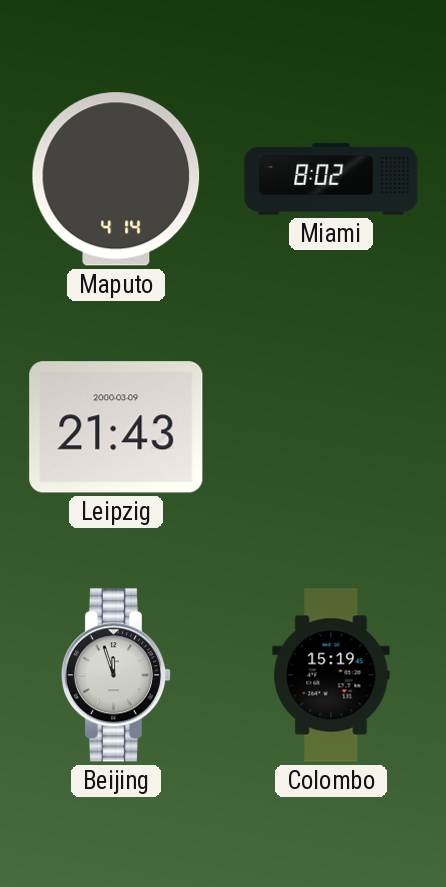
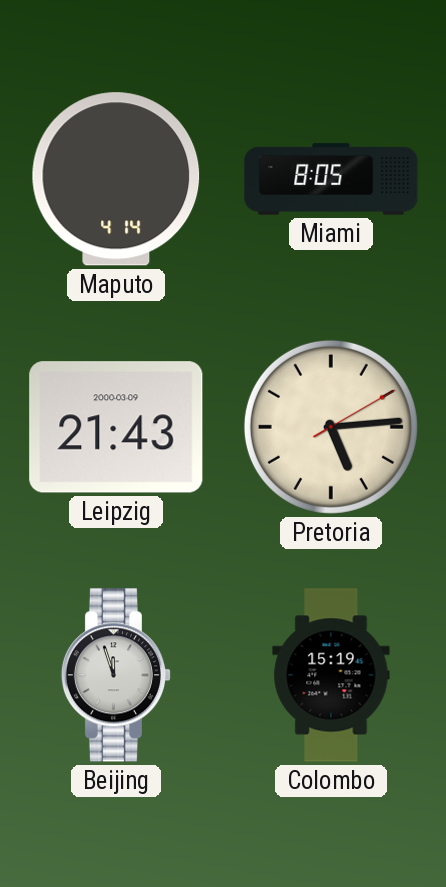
Miami: 8:02 -> 8:05 (331, 179)
Pretoria: none -> 5:14 (331, 427)
